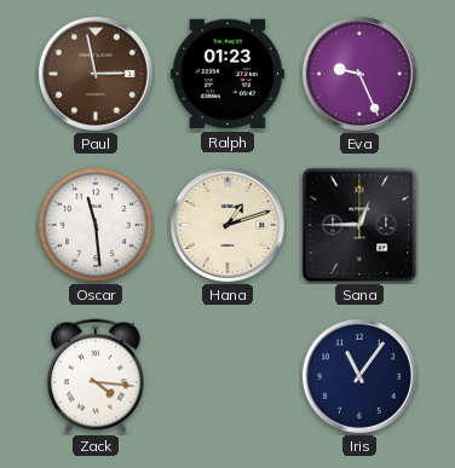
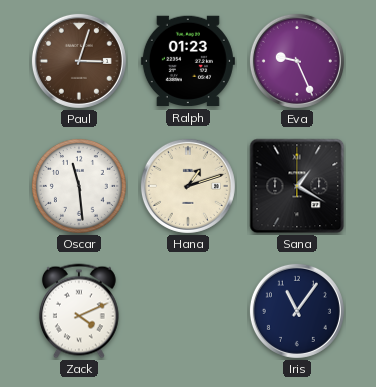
Paul: 2:58 -> 3:03 (79, 61)
Sana: 12:45 -> 1:20 (297, 186)
Zack: 4:16 -> 4:11 (79, 311)
